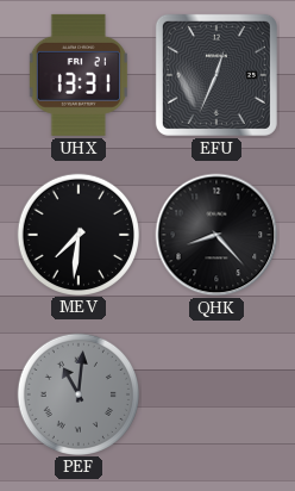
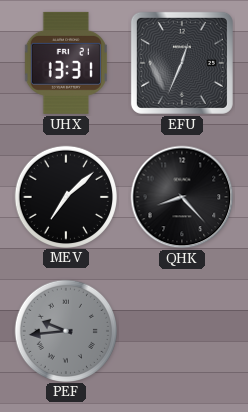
MEV: 7:31 -> 7:08 (65, 196)
PEF: 11:01 -> 9:44 (65, 330)
